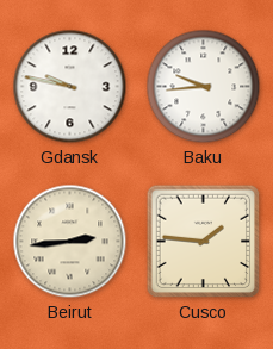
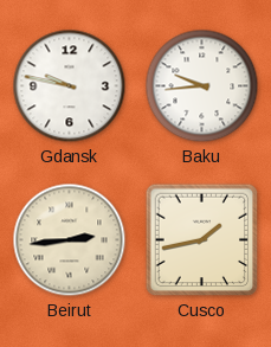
Cusco: 1:46 -> 1:43 (202, 240)
